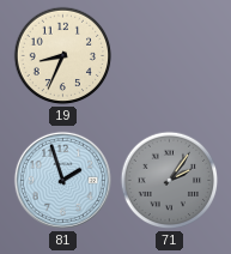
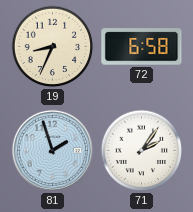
72: none -> 6:58 (142, 47)
71 dial: grey -> white (142, 151)
